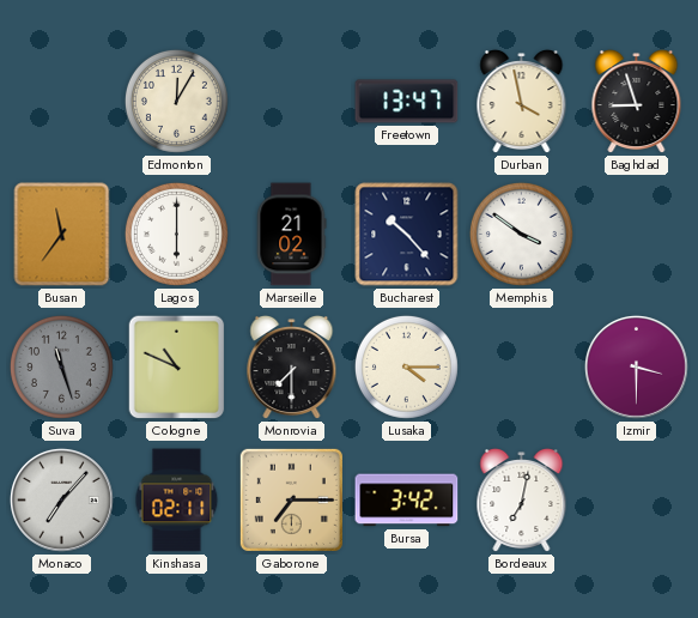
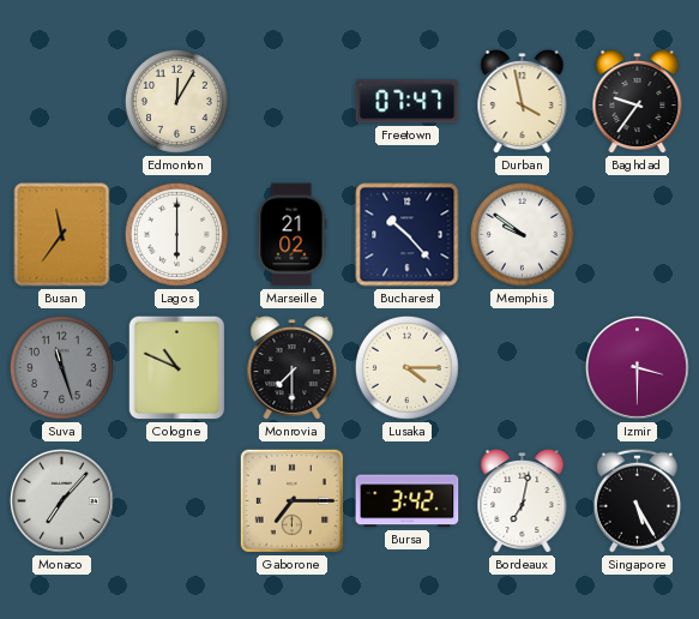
Freetown: 13:47 -> 07:47 (408, 102)
Baghdad: 8:57 -> 9:36 (638, 102)
Memphis: 3:51 -> 9:51 (522, 234)
Kinshasa: 02:11 -> none (177, 501)
Singapore: none -> 5:25 (637, 500)
